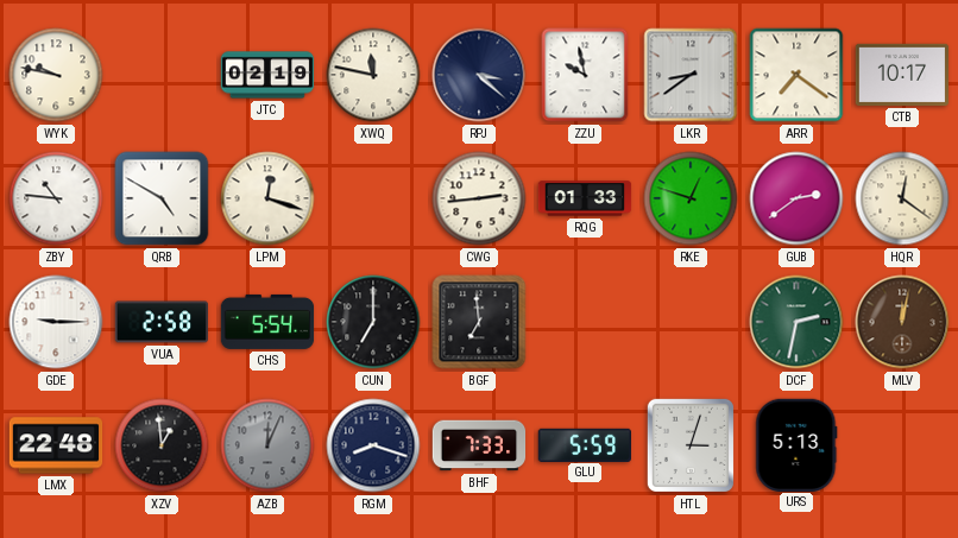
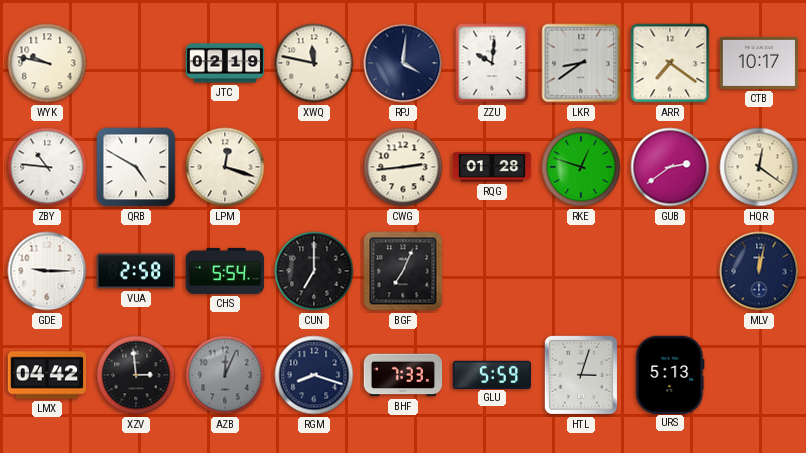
RPJ: 3:22 -> 4:01 (403, 63)
ZZU: 9:58 -> 10:01 (492, 63)
RQG: 01:33 -> 01:28 (492, 167)
BGF: 6:59 -> 7:04 (403, 271)
DCF: 2:32 -> none (796, 322)
MLV dial: brown -> navy (759, 271)
LMX: 22:48 -> 04:42 (47, 375)
XZV: 12:59 -> 2:59 (136, 375)
